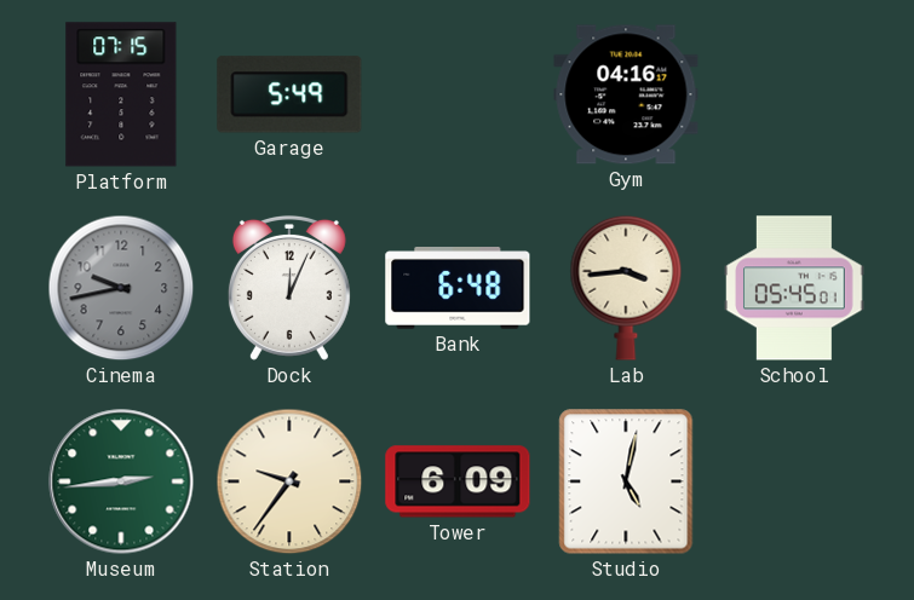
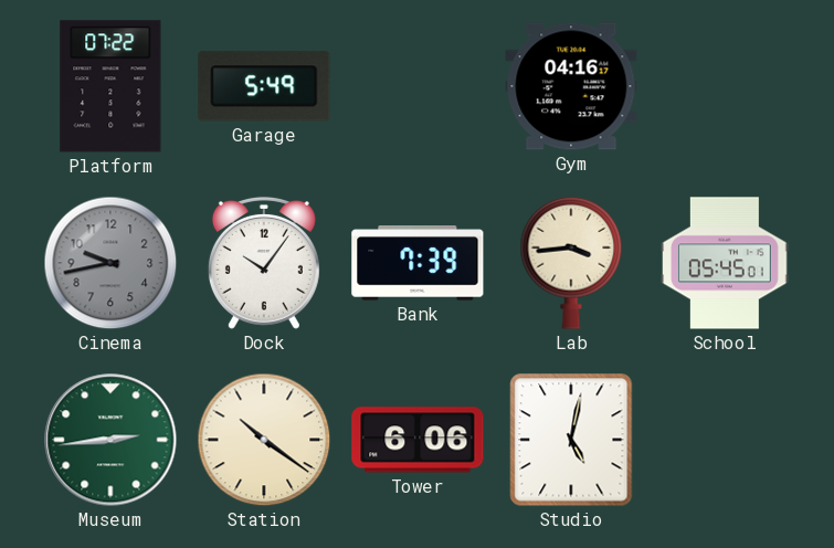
Platform: 07:15 -> 07:22 (110, 86)
Dock: 12:04 -> 10:06 (264, 263)
Bank: 6:48 -> 7:39 (418, 264)
Station: 9:36 -> 10:21 (264, 440)
Tower: 6:09 -> 6:06 (418, 440)
